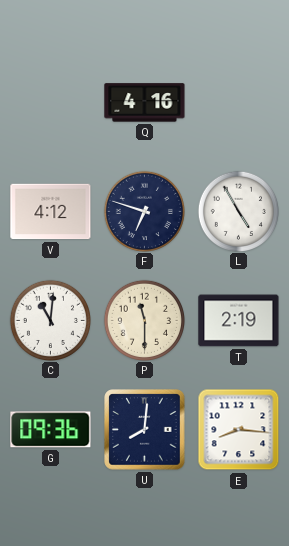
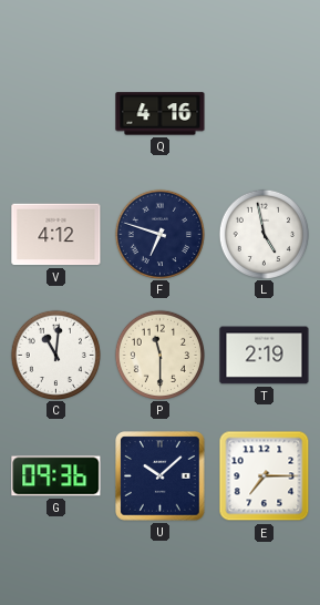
L: 4:55 -> 4:58 (264, 234)
U: 8:01 -> 10:08 (161, 476)
E: 8:16 -> 7:15 (265, 476)
